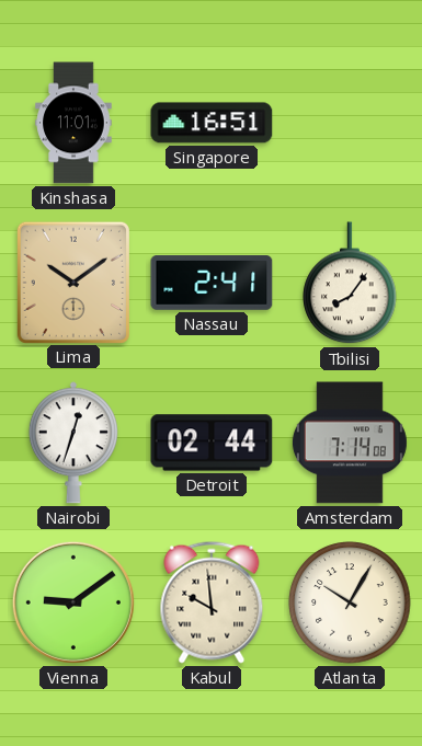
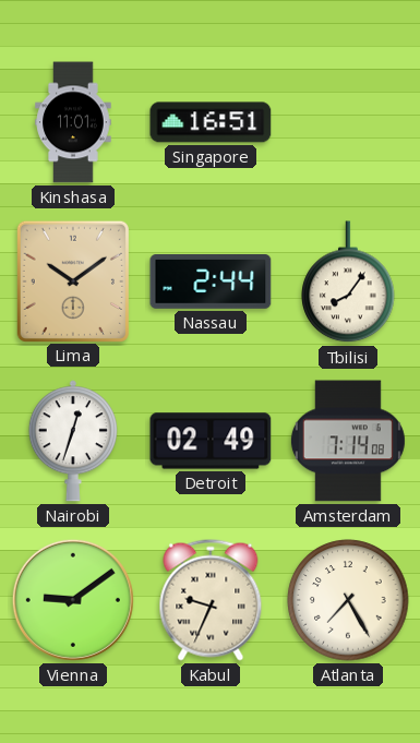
Nassau: 2:41 -> 2:44 (211, 283)
Detroit: 02:44 -> 02:49 (211, 441)
Kabul: 9:59 -> 9:34 (211, 600)
Atlanta: 10:05 -> 7:25 (348, 600)
